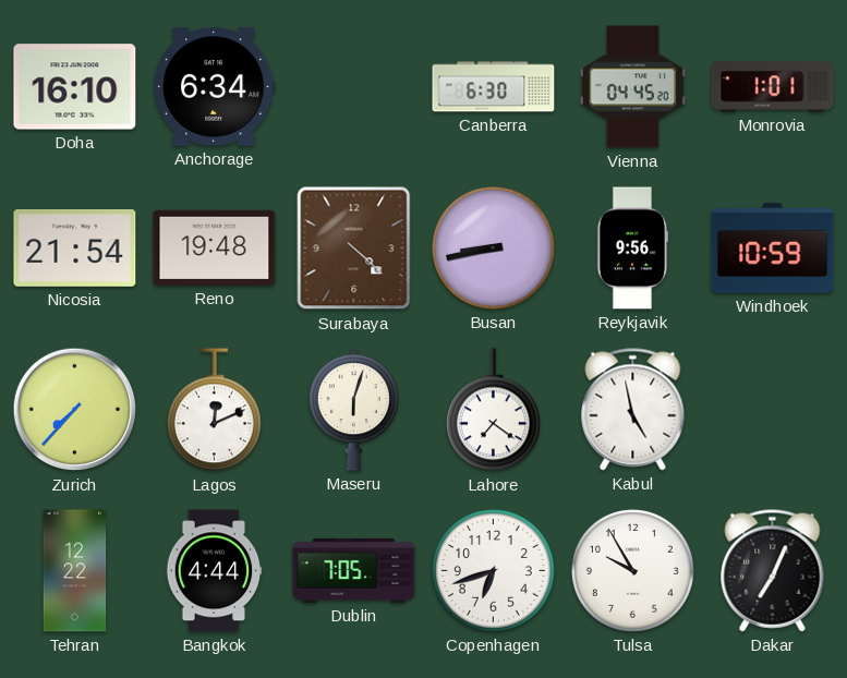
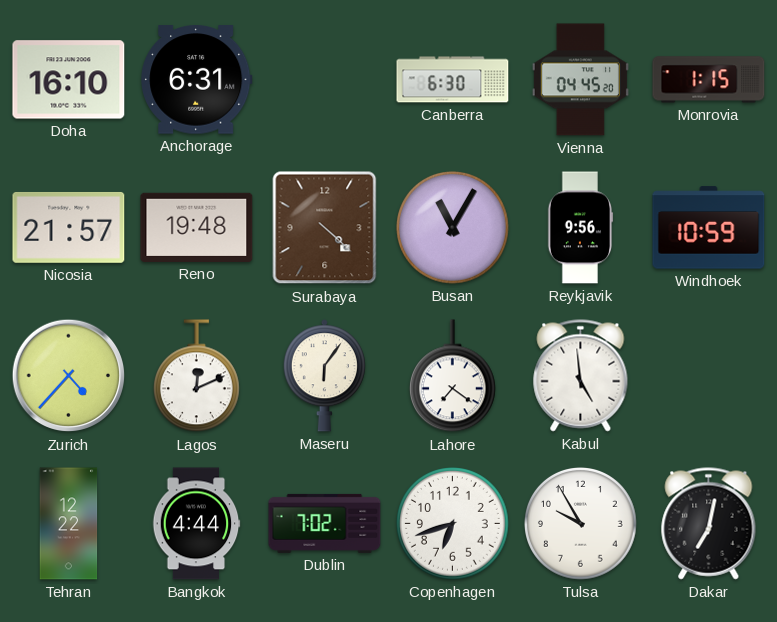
Anchorage: 6:34 -> 6:31 (197, 80)
Monrovia: 1:01 -> 1:15 (709, 80)
Nicosia: 21:54 -> 21:57 (69, 227)
Busan: 8:43 -> 11:05 (453, 228)
Zurich: 7:37 -> 4:37 (69, 376)
Maseru: 6:03 -> 6:06 (324, 376)
Kabul: 4:58 -> 4:59 (581, 376)
Dublin: 7:05 -> 7:02 (325, 523)
Dakar: 7:04 -> 7:02 (709, 524)
